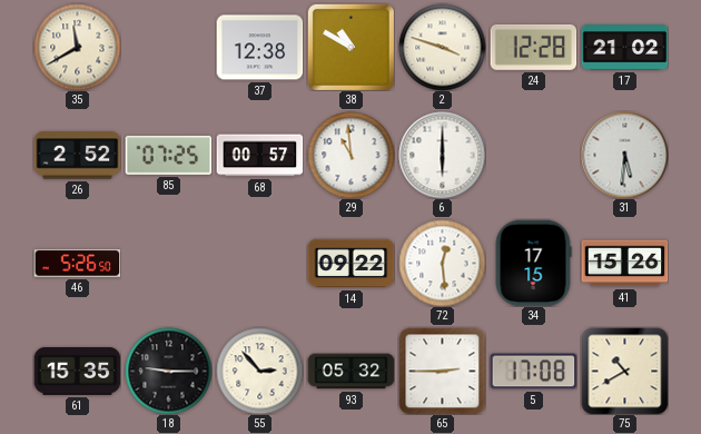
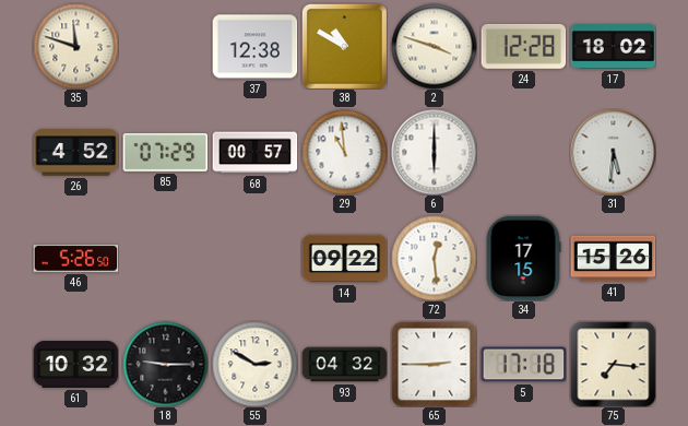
35: 11:40 -> 11:48 (75, 46)
17: 21:02 -> 18:02 (613, 47)
26: 2:52 -> 4:52 (75, 153)
85: 07:25 -> 07:29 (165, 152)
61: 15:35 -> 10:32 (75, 364)
55: 2:53 -> 2:50 (254, 364)
93: 05:32 -> 04:32 (344, 365)
5: 17:08 -> 17:18 (523, 365)
75: 10:40 -> 7:16 (613, 364)
